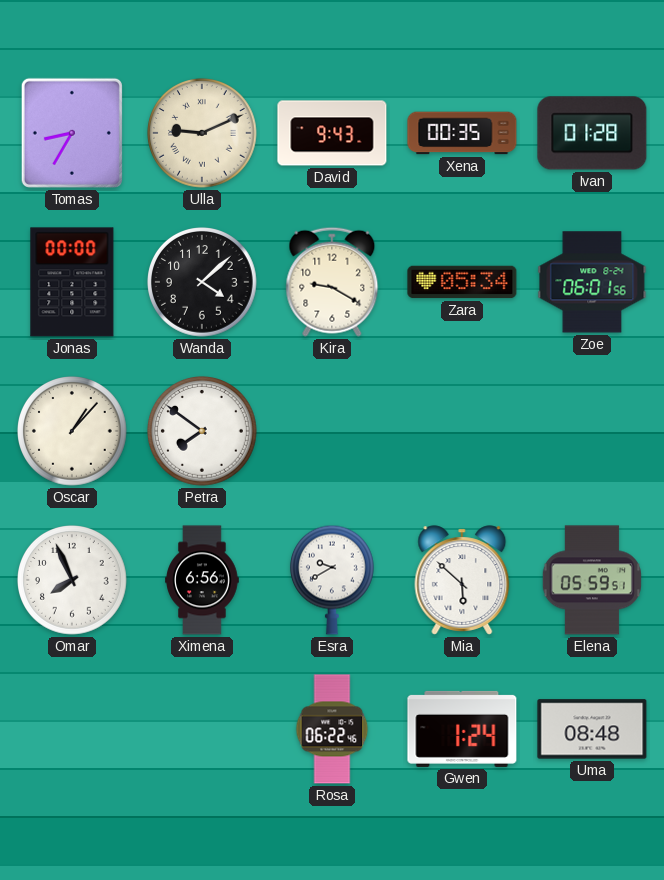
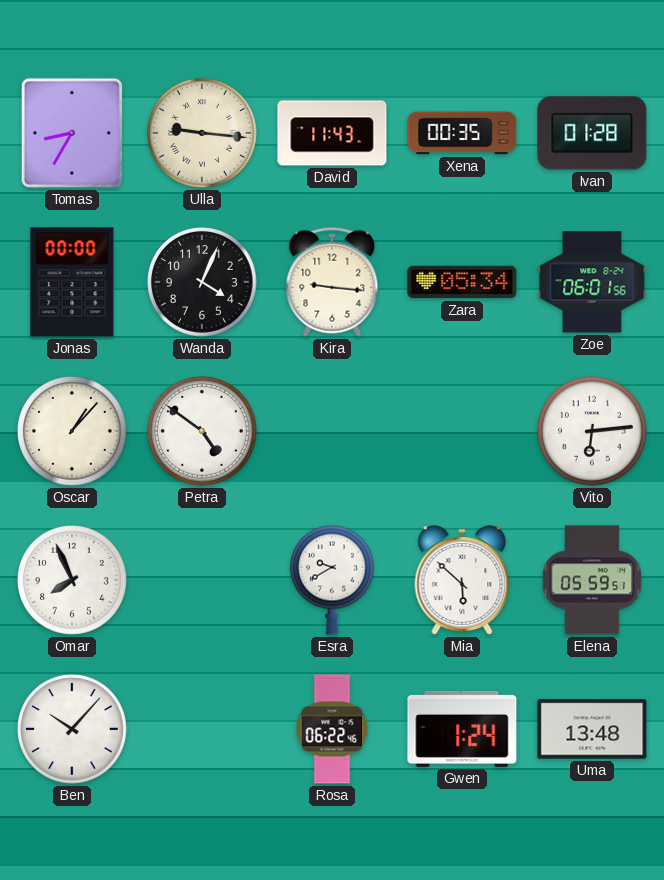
Ulla: 9:11 -> 9:16 (203, 134)
David: 9:43 -> 11:43 (332, 133)
Wanda: 4:08 -> 4:04 (203, 283)
Kira: 9:20 -> 9:16 (332, 282)
Petra: 7:51 -> 4:51 (203, 432)
Vito: none -> 6:14 (593, 432)
Ximena: 6:56 -> none (202, 580)
Ben: none -> 10:07 (73, 730)
Uma: 08:48 -> 13:48 (592, 729)
